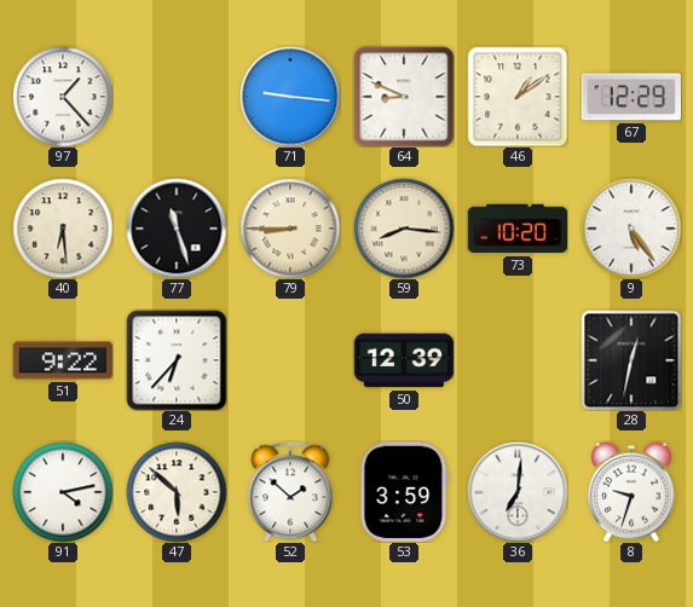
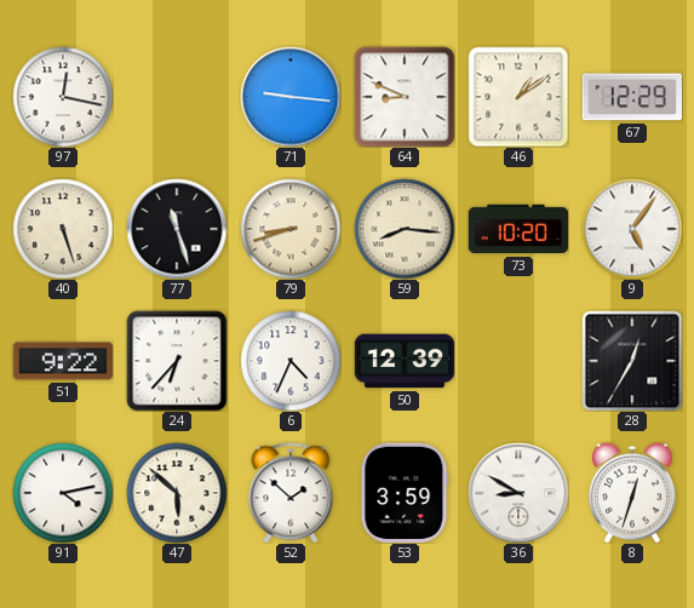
97: 1:23 -> 12:17 (63, 97)
40: 6:29 -> 5:27 (63, 229)
79: 8:45 -> 8:42 (291, 229)
9: 5:24 -> 5:06 (632, 229)
6: none -> 4:34 (291, 361)
28: 12:32 -> 12:35 (632, 361)
36: 7:01 -> 8:50 (518, 493)
8: 9:33 -> 12:33 (633, 493)
